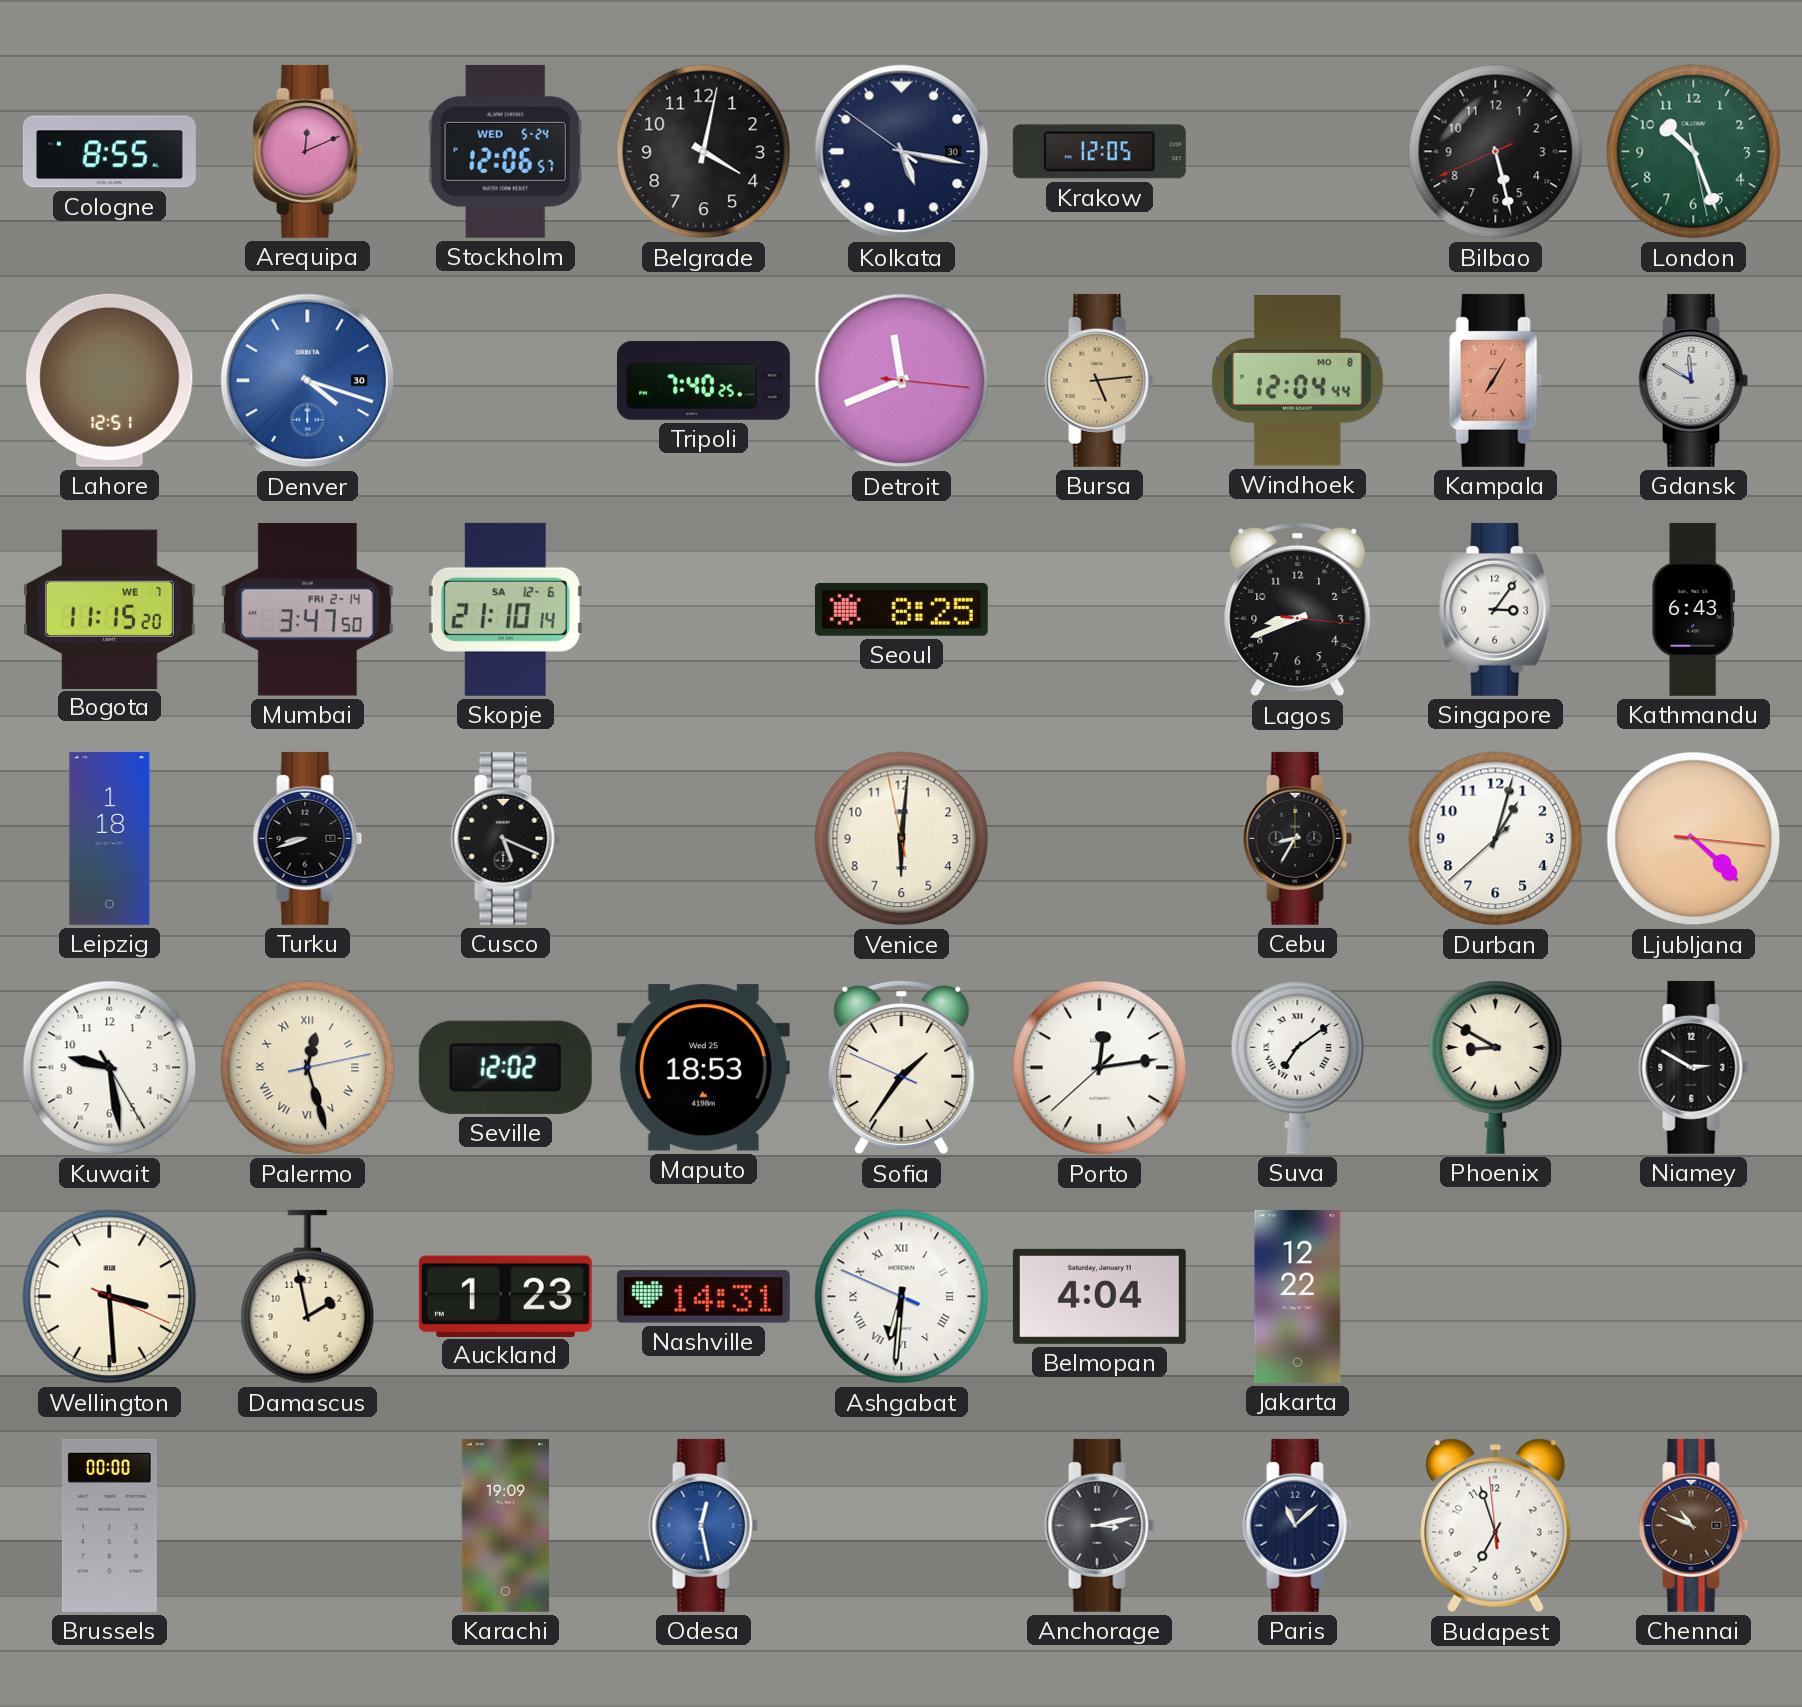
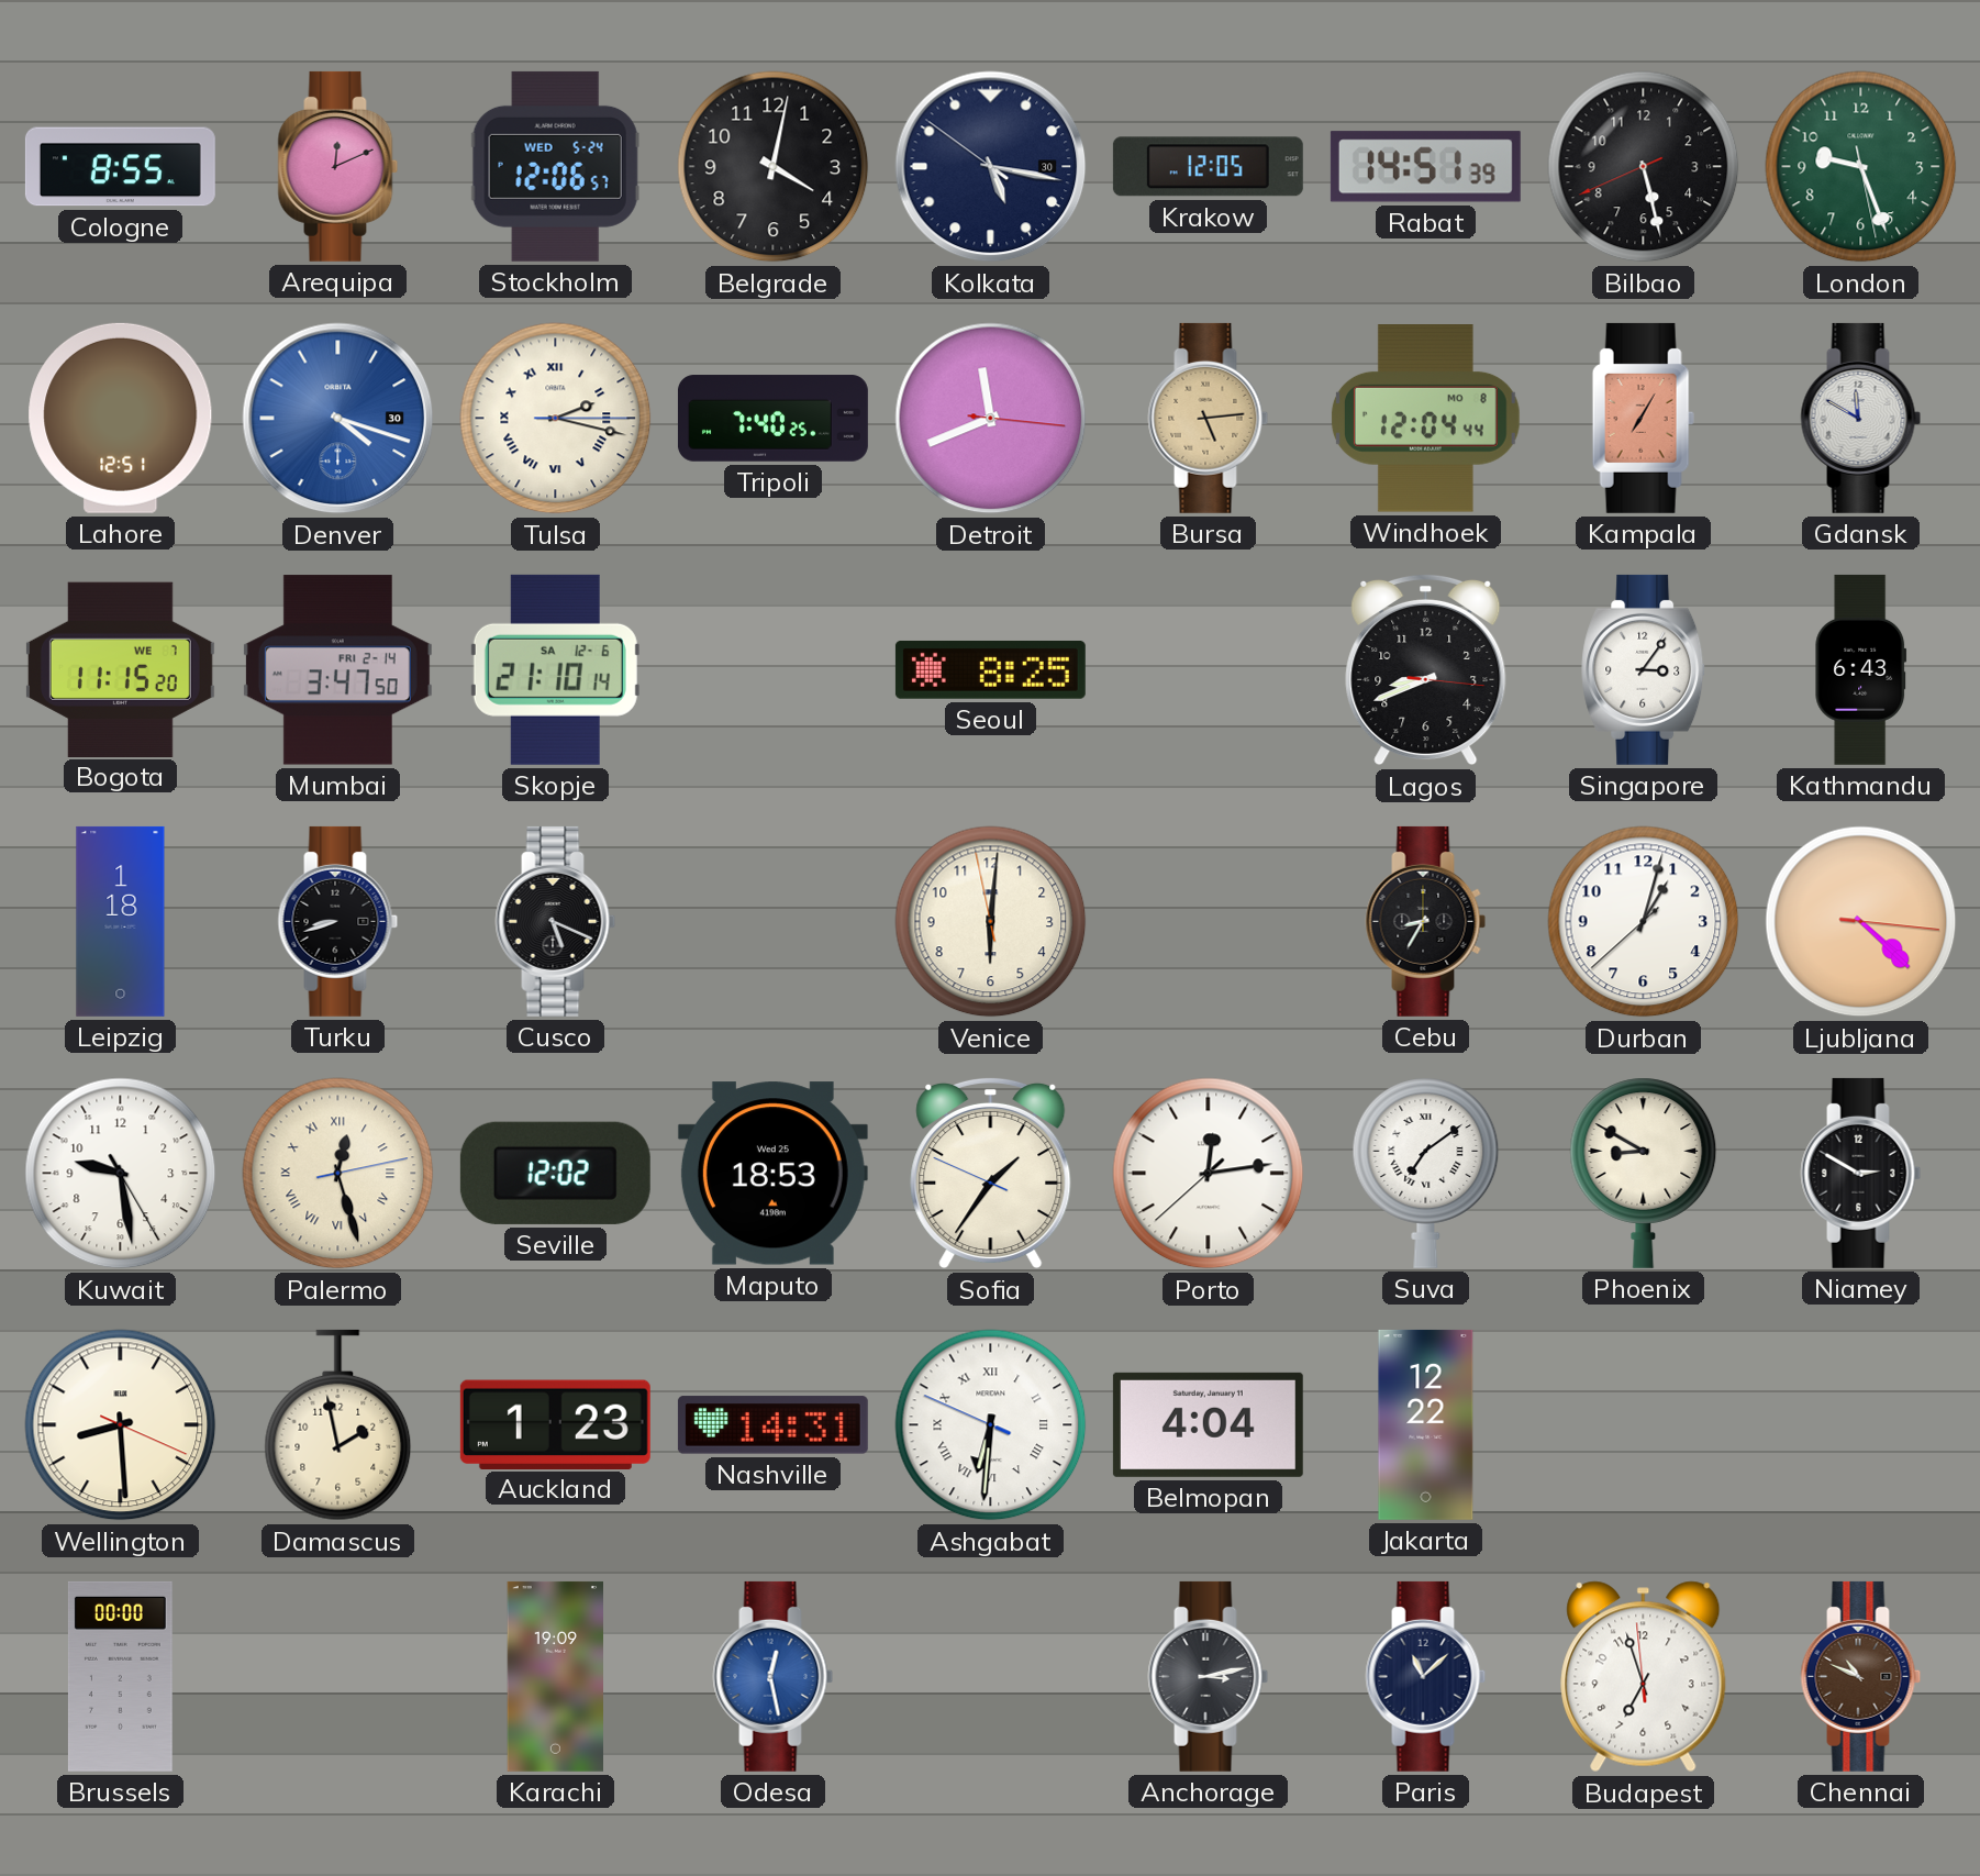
Rabat: none -> 14:51 (1425, 167)
London: 10:26 -> 9:26 (1861, 167)
Tulsa: none -> 2:17 (556, 419)
Wellington: 3:29 -> 8:29 (121, 1425)
